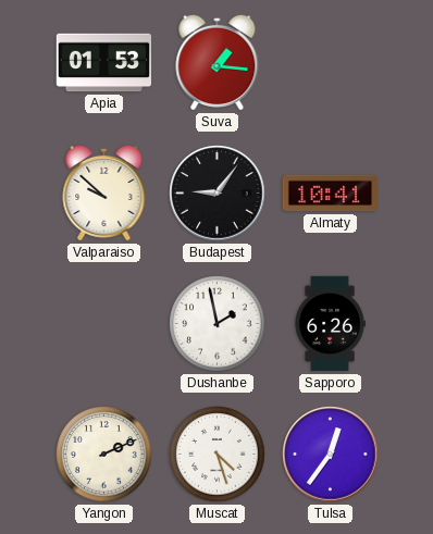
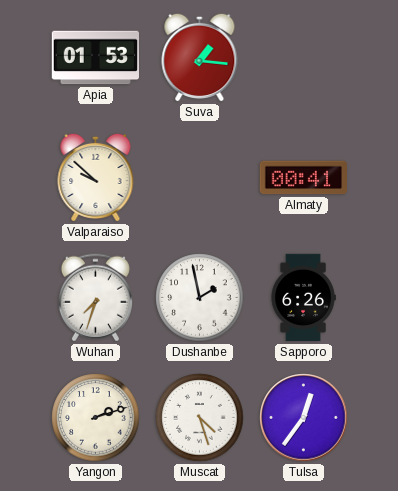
Budapest: 9:06 -> none (218, 194)
Almaty: 10:41 -> 00:41 (303, 178)
Wuhan: none -> 7:33 (95, 298)
Yangon: 2:11 -> 2:12 (96, 418)
